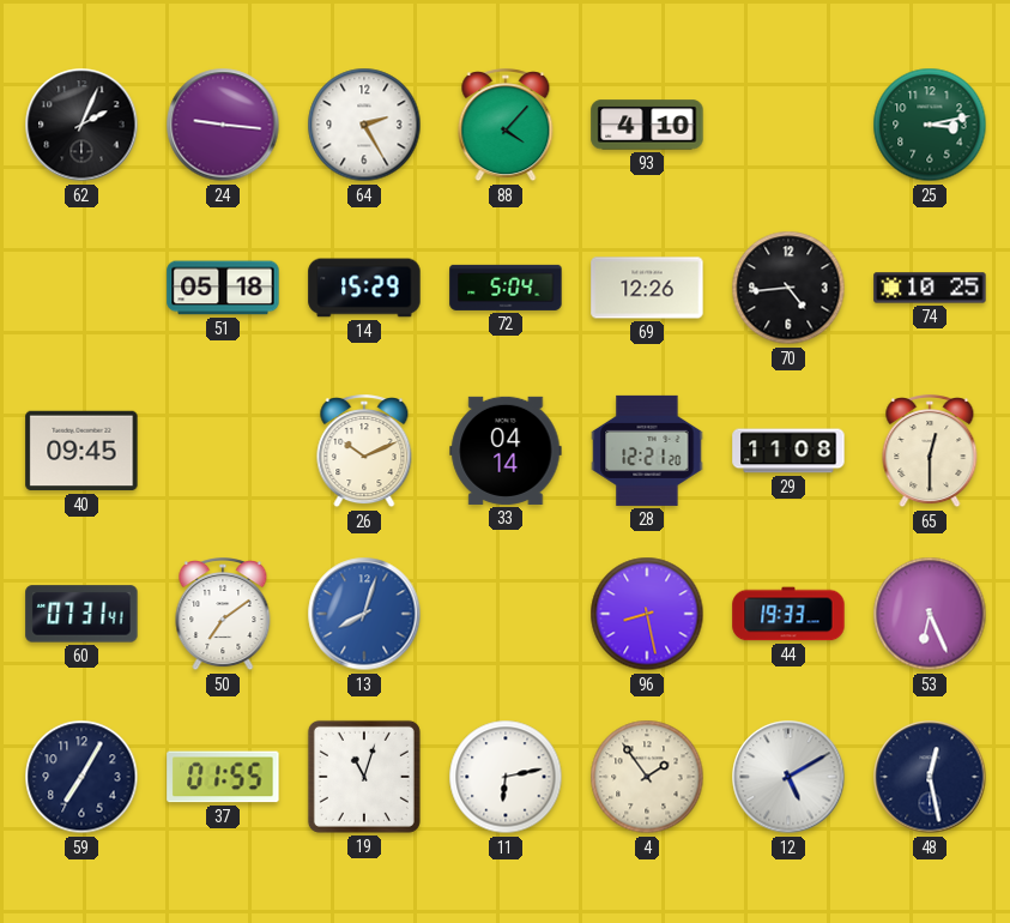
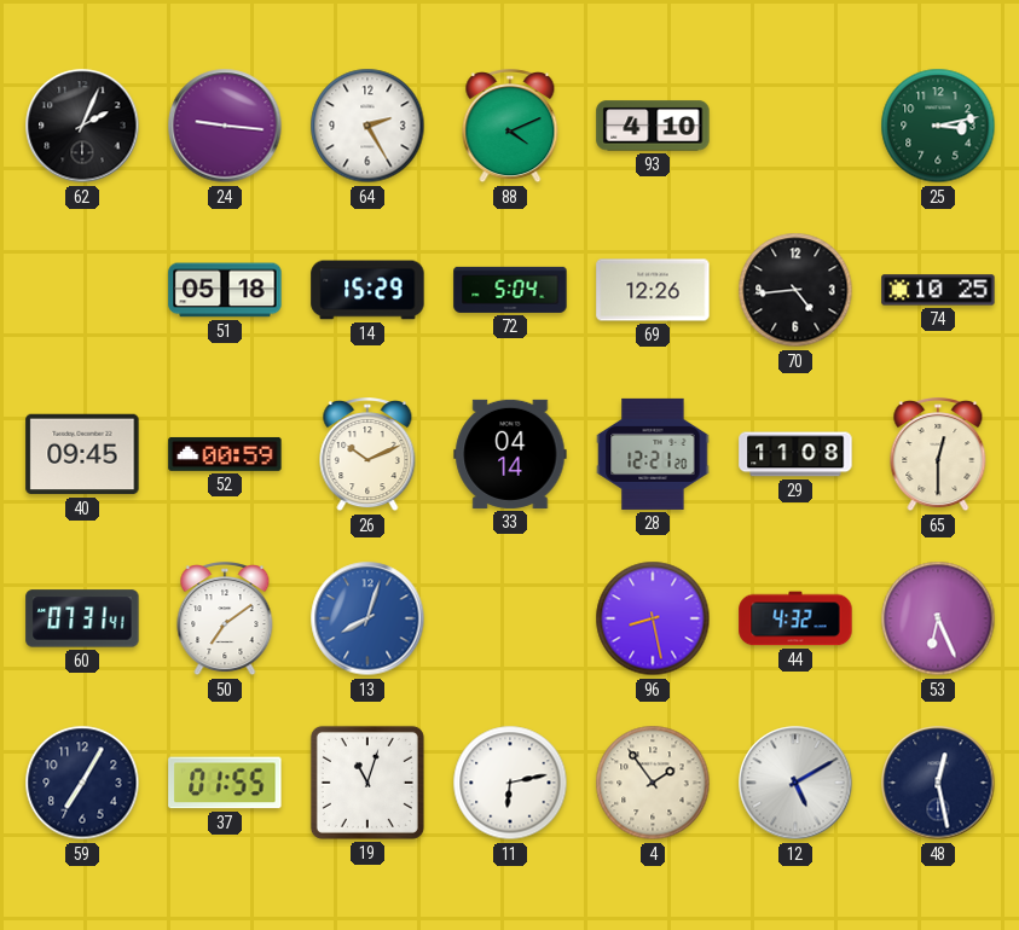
88: 4:07 -> 4:11 (510, 127)
52: none -> 00:59 (225, 454)
44: 19:33 -> 4:32 (795, 618)
